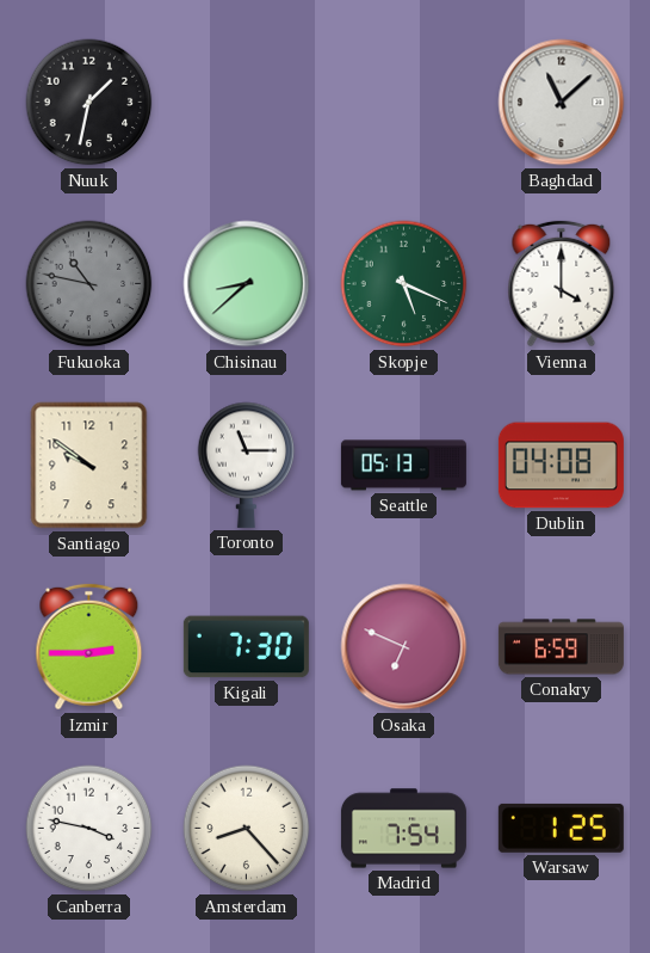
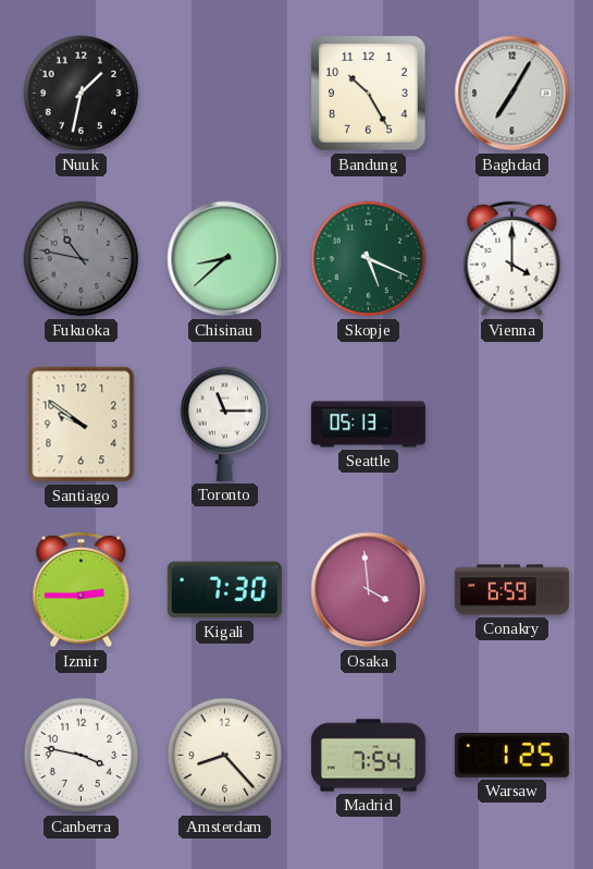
Bandung: none -> 10:25 (369, 94)
Baghdad: 11:08 -> 7:05 (512, 94)
Dublin: 04:08 -> none (561, 466)
Osaka: 6:49 -> 3:59 (369, 590)
